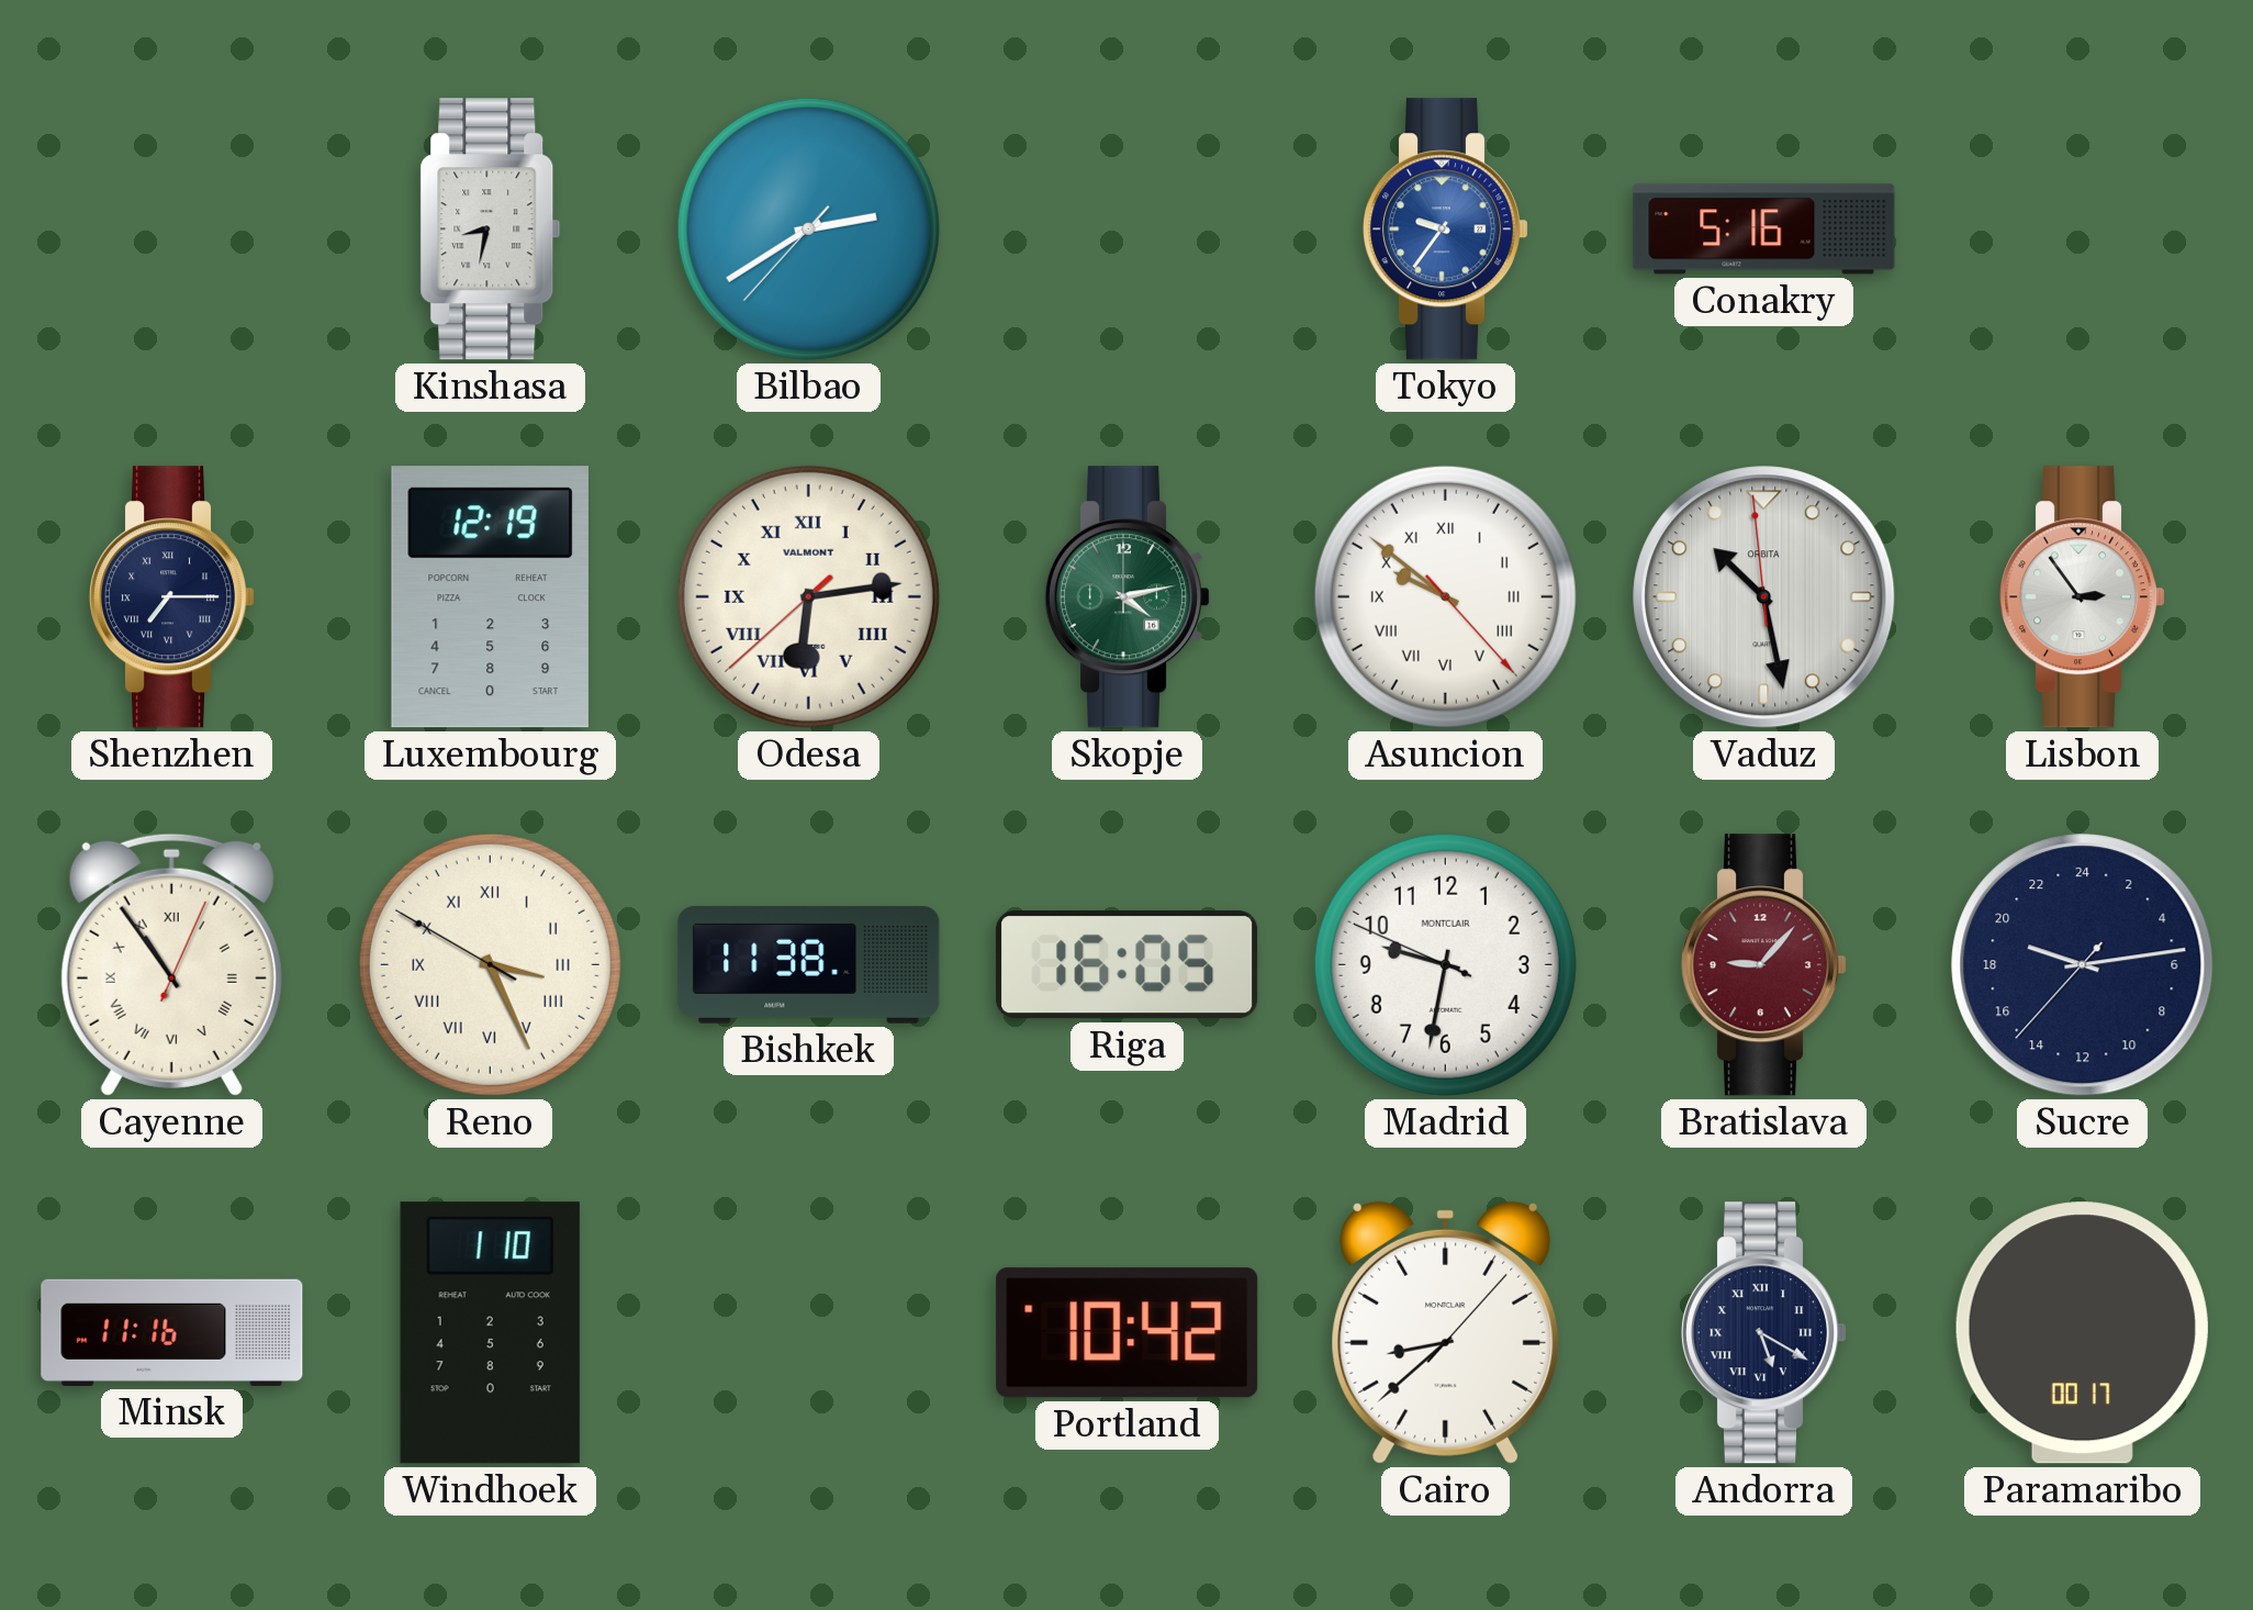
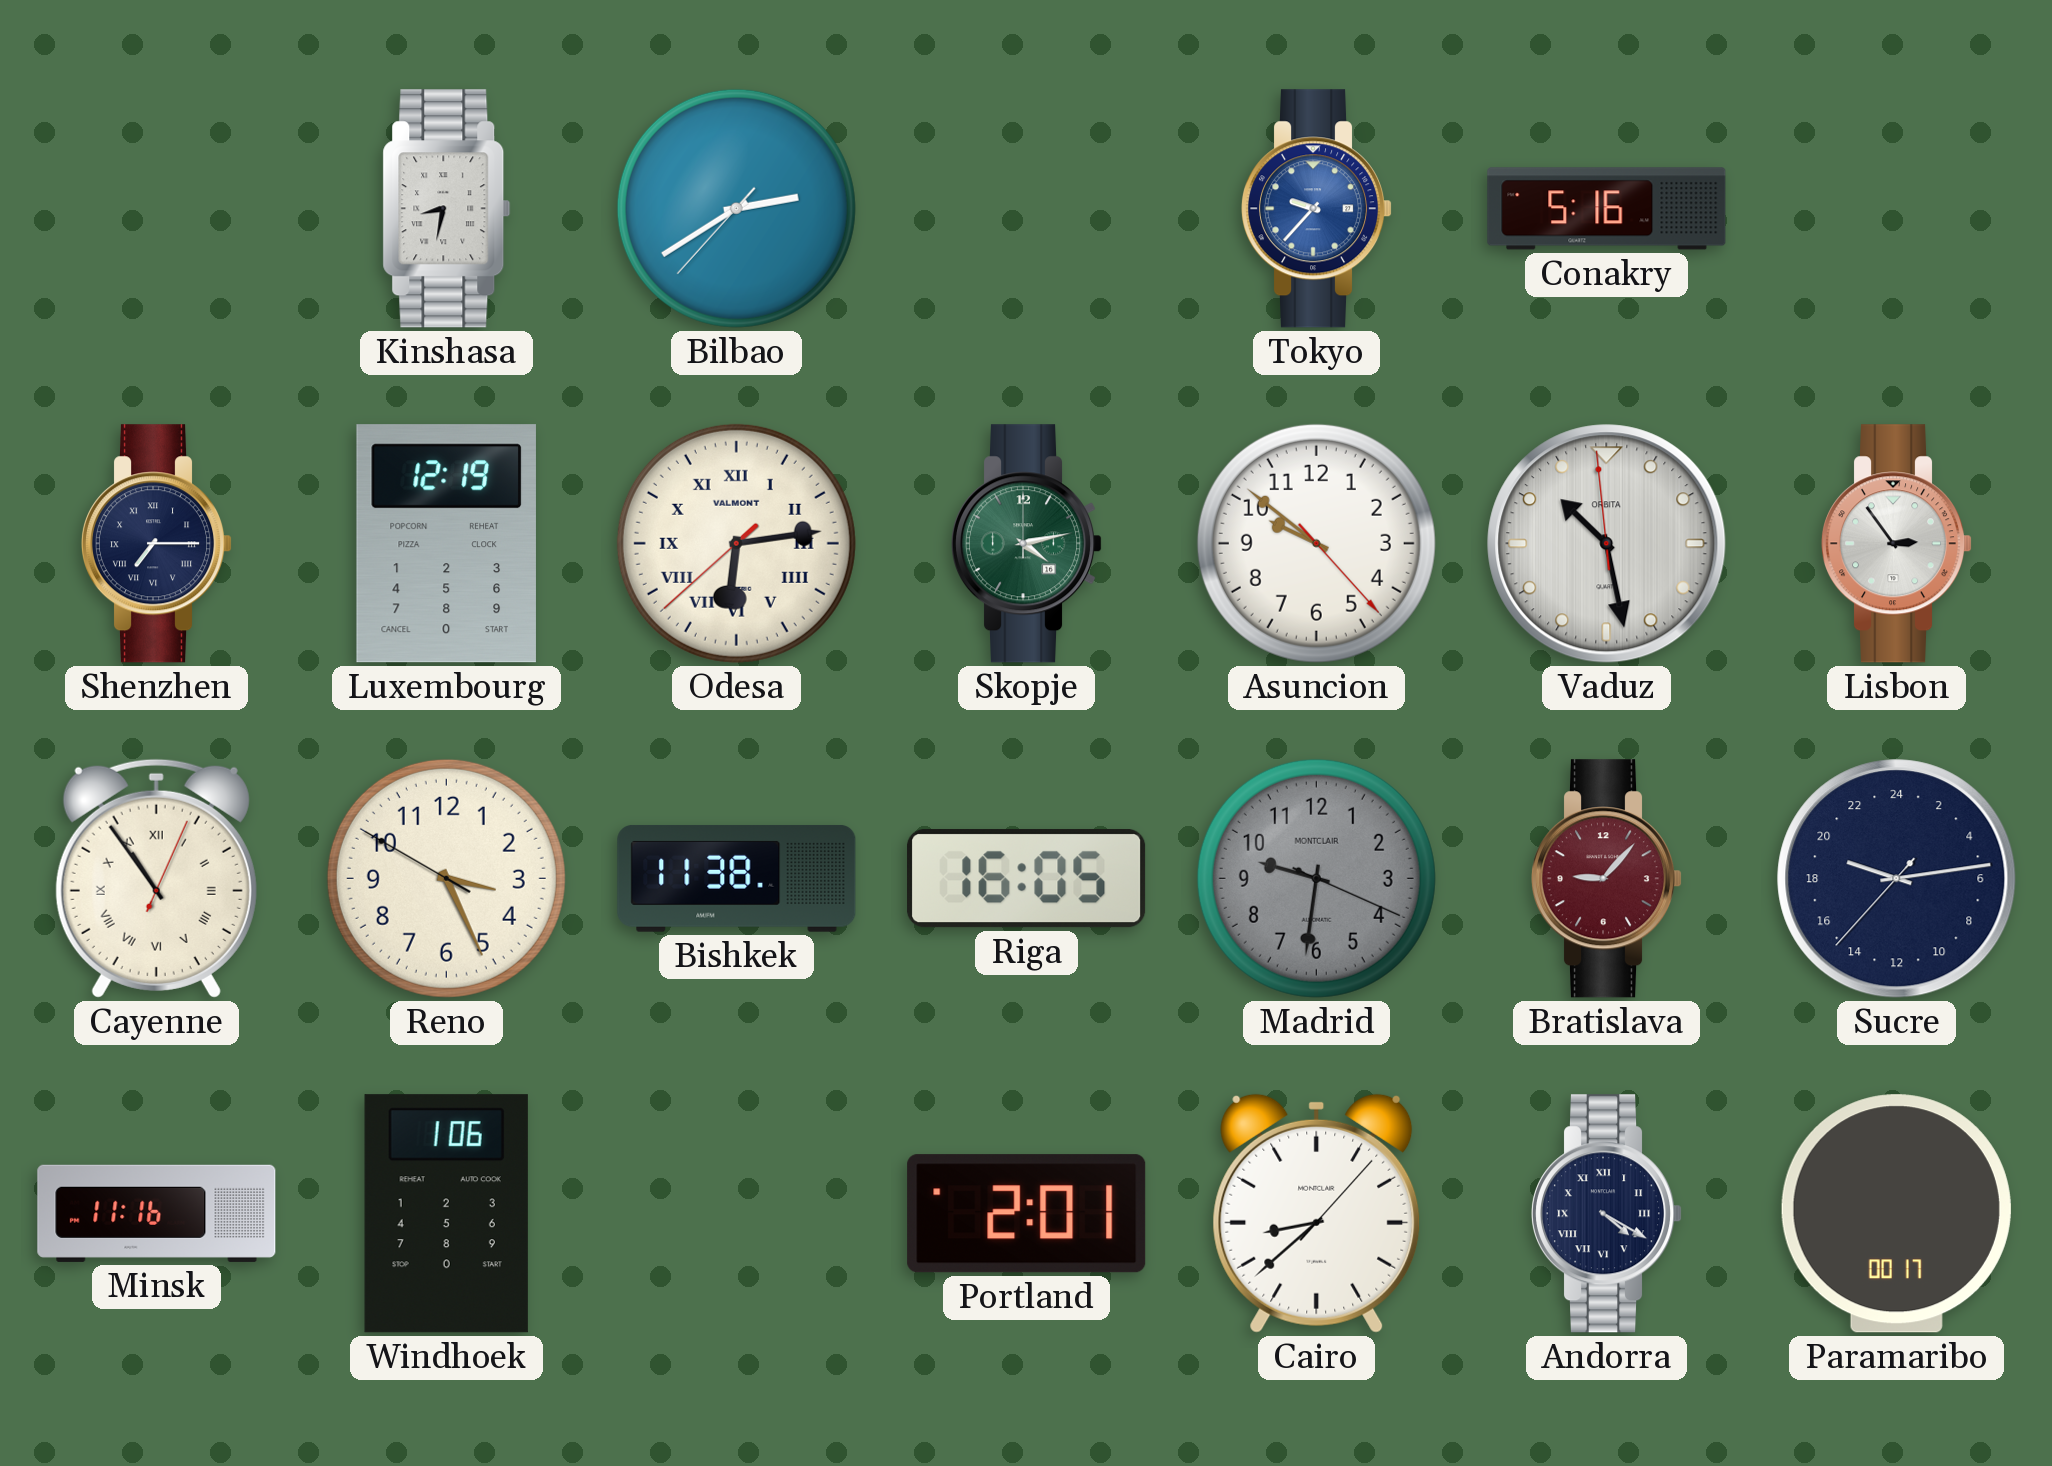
Tokyo: 9:36 -> 9:37 (1318, 209)
Asuncion numerals: Roman -> Arabic (1316, 543)
Reno numerals: Roman -> Arabic (446, 878)
Madrid: 9:31:49 -> 9:31:19 (1316, 878)
Madrid dial: white -> grey (1316, 878)
Windhoek: 1:10 -> 1:06 (446, 1214)
Portland: 10:42 -> 2:01 (1027, 1214)
Andorra: 5:20 -> 4:20 (1608, 1214)
